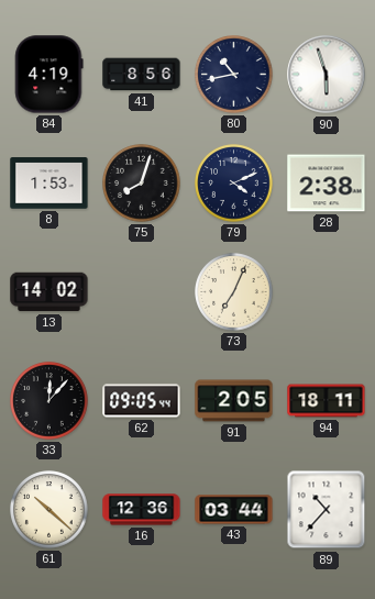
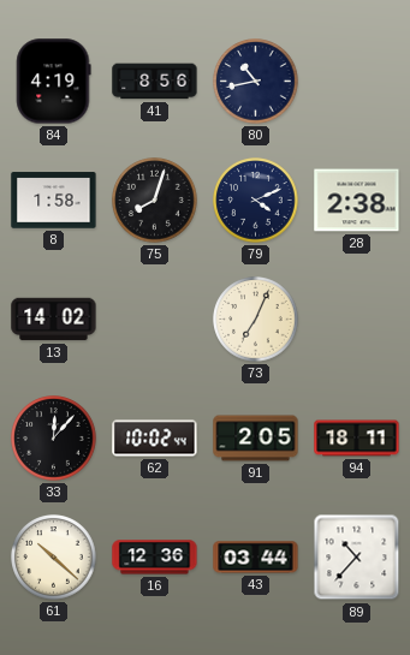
90: 5:57 -> none (327, 75)
8: 1:53 -> 1:58 (54, 201)
62: 09:05 -> 10:02 (155, 439)
